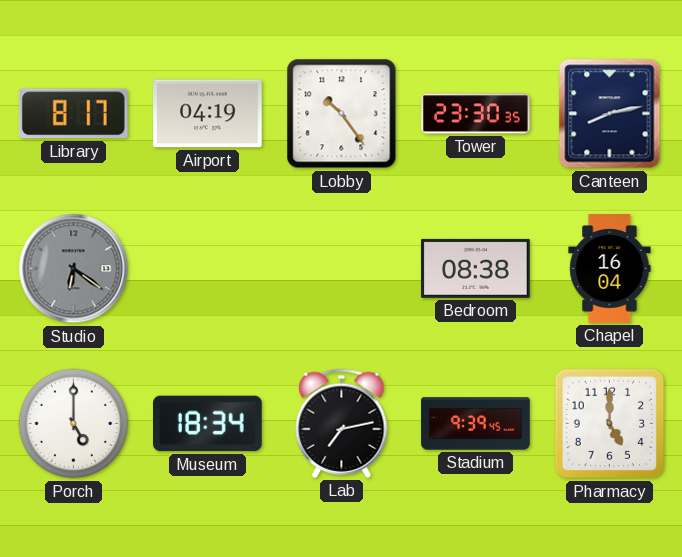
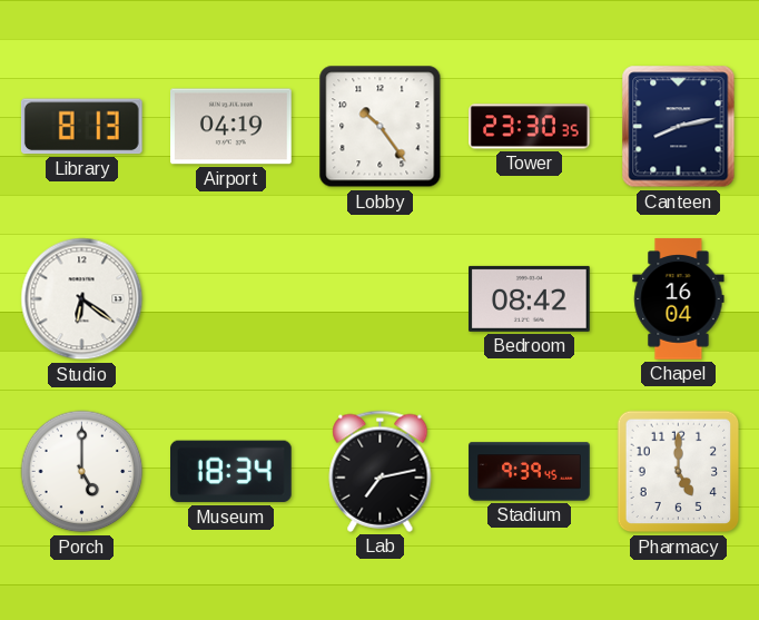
Library: 8:17 -> 8:13 (81, 127)
Studio dial: grey -> white (82, 299)
Bedroom: 08:38 -> 08:42 (530, 298)
